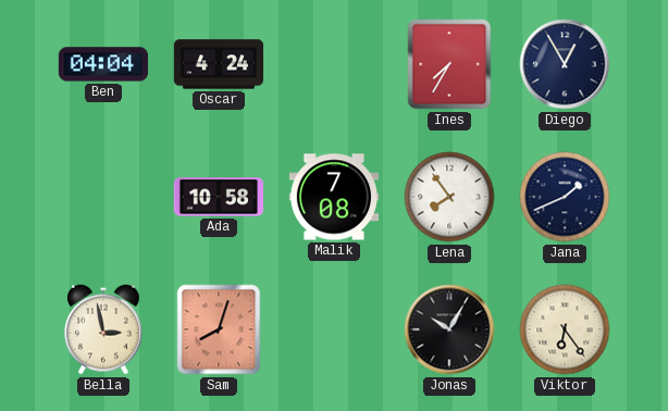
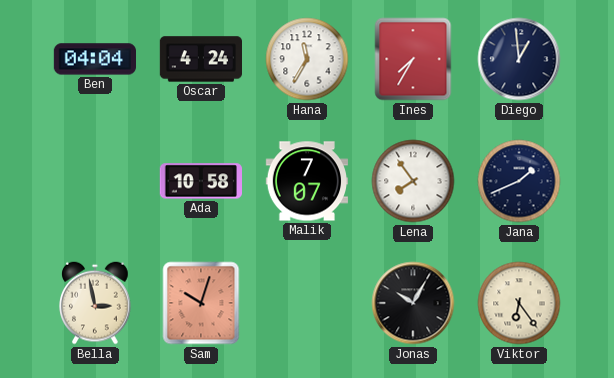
Hana: none -> 11:35 (307, 59)
Diego: 12:55 -> 12:59 (519, 59)
Malik: 7:08 -> 7:07 (306, 181)
Sam: 8:03 -> 10:03 (201, 303)
